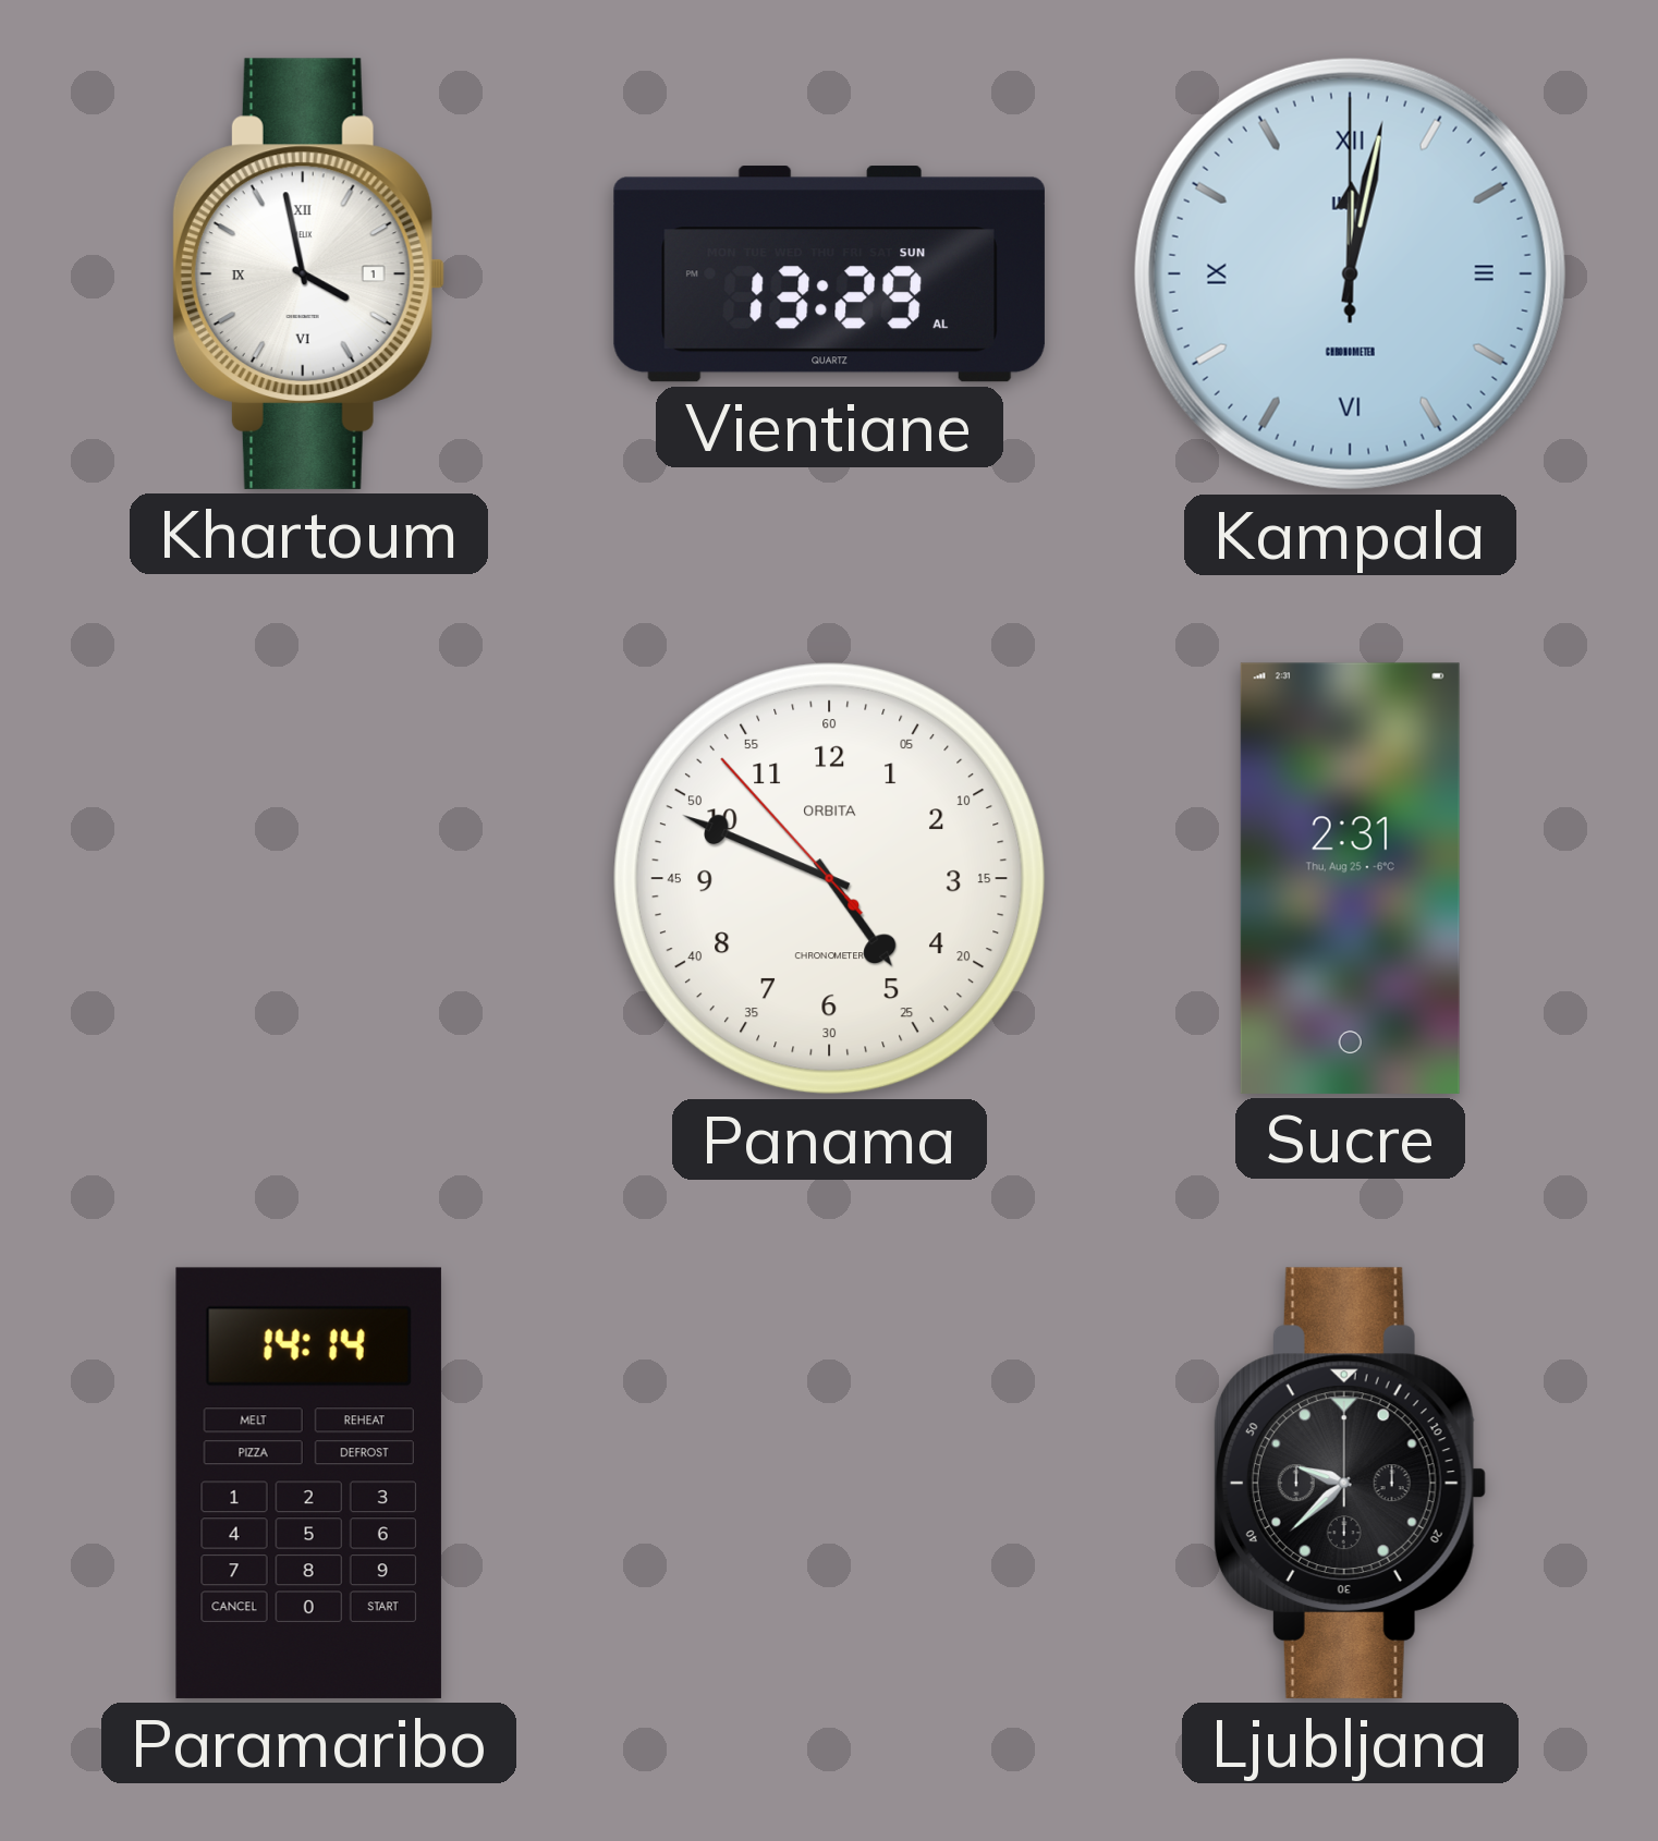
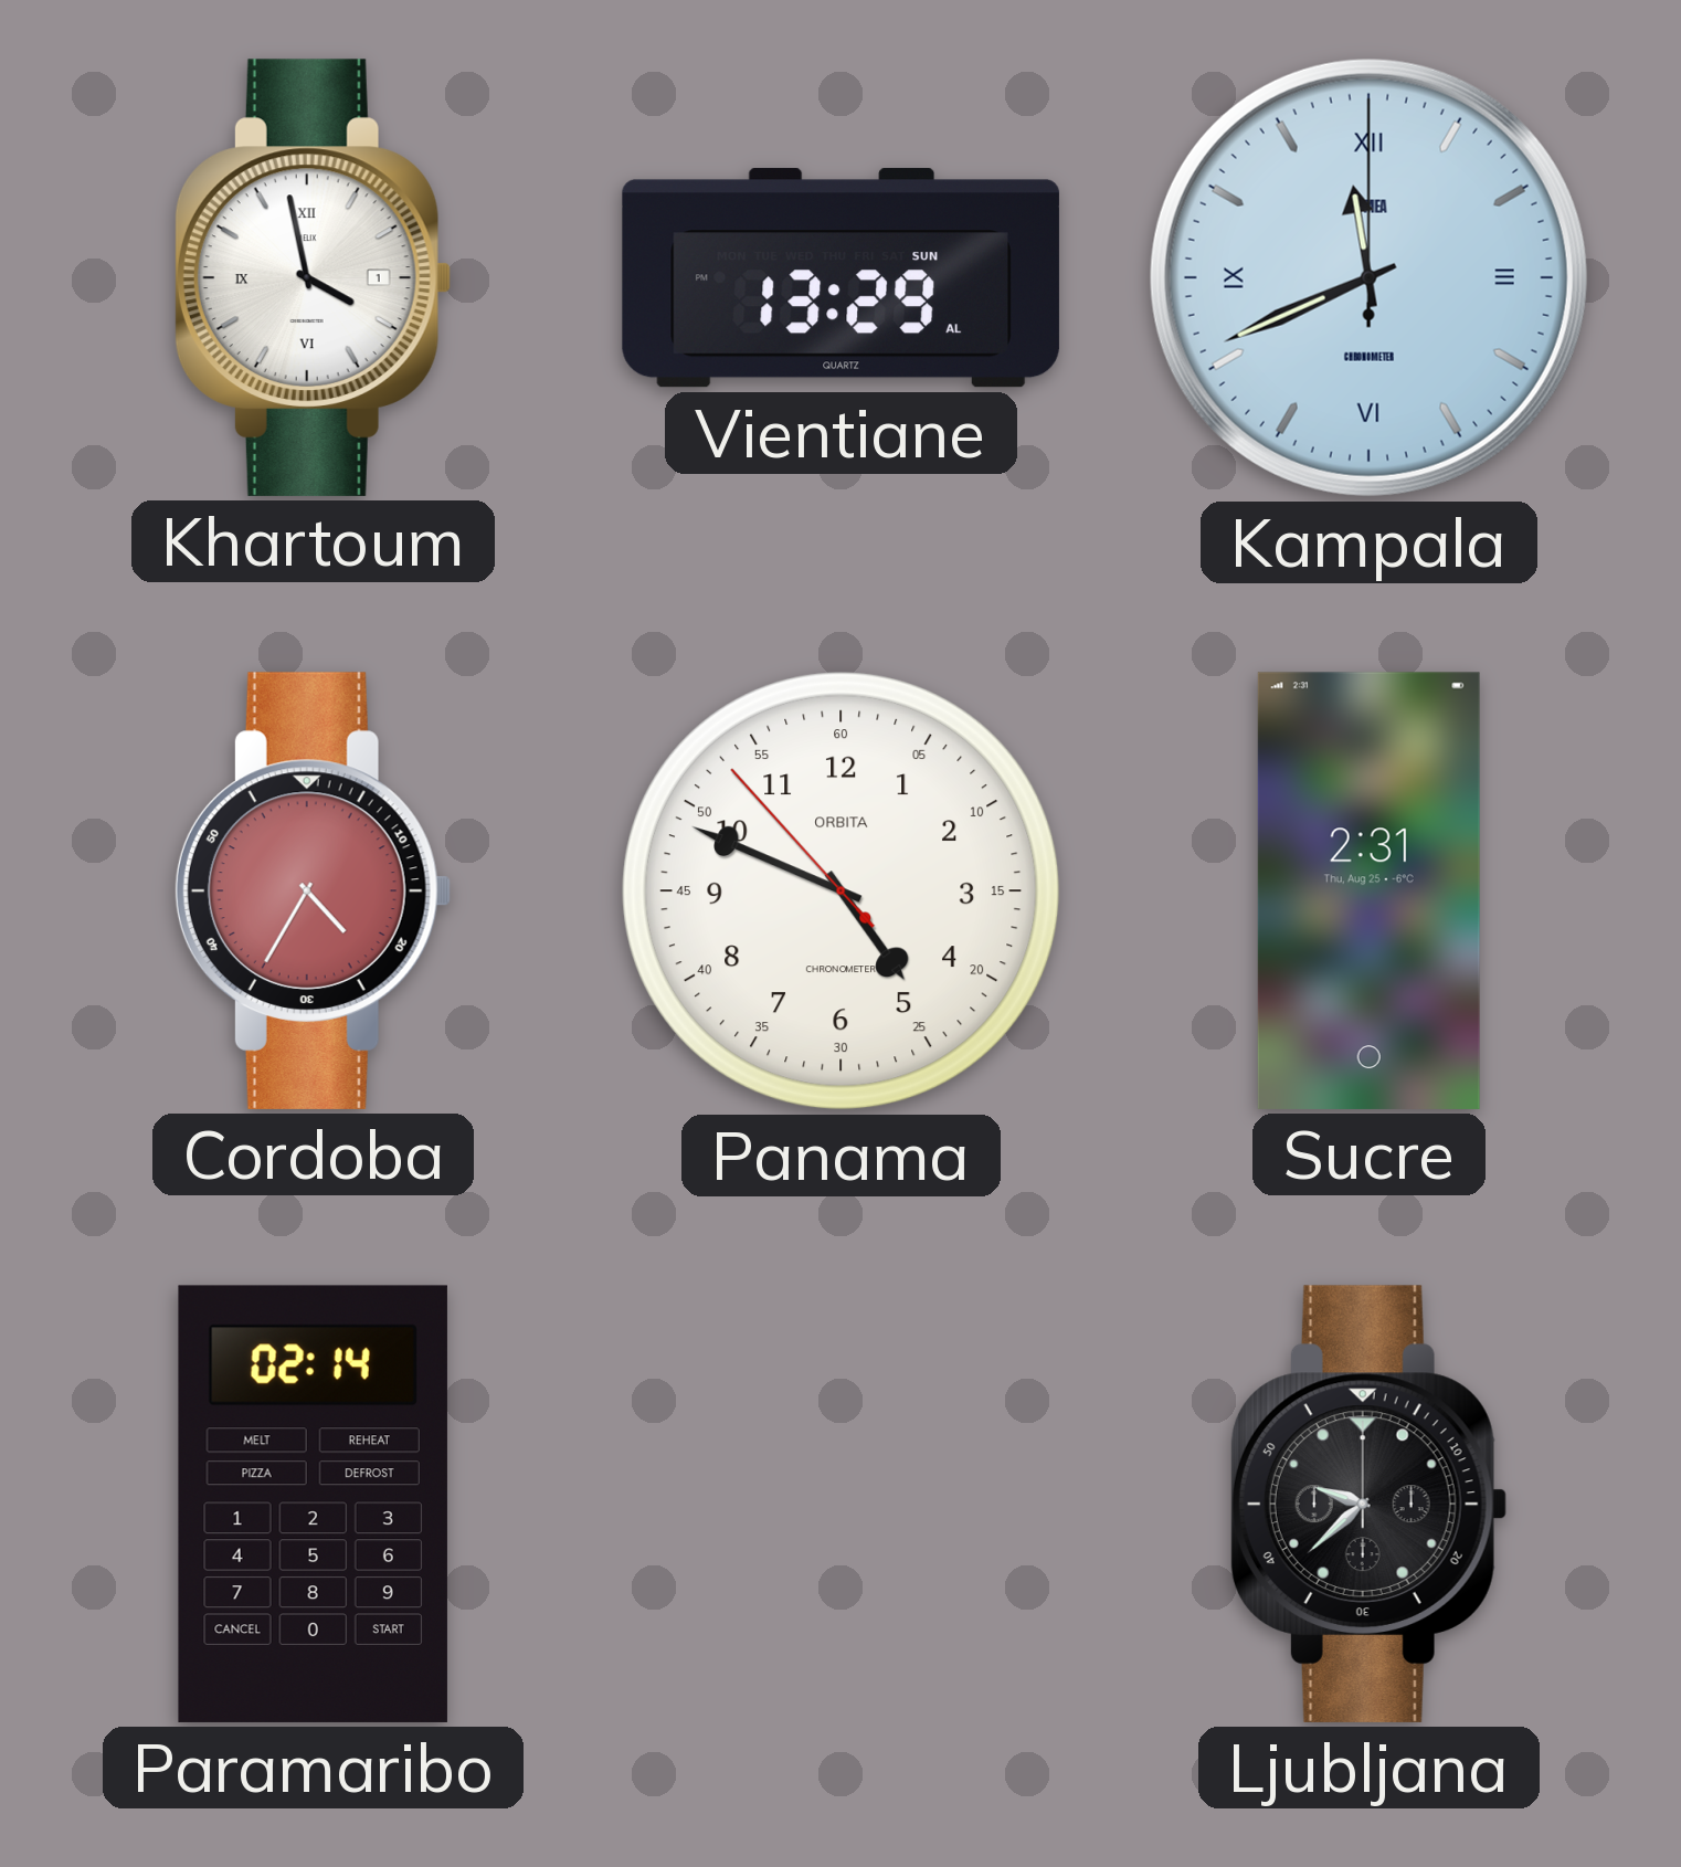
Kampala: 12:02 -> 11:41 (1368, 277)
Cordoba: none -> 4:35 (313, 890)
Paramaribo: 14:14 -> 02:14 (313, 1504)
